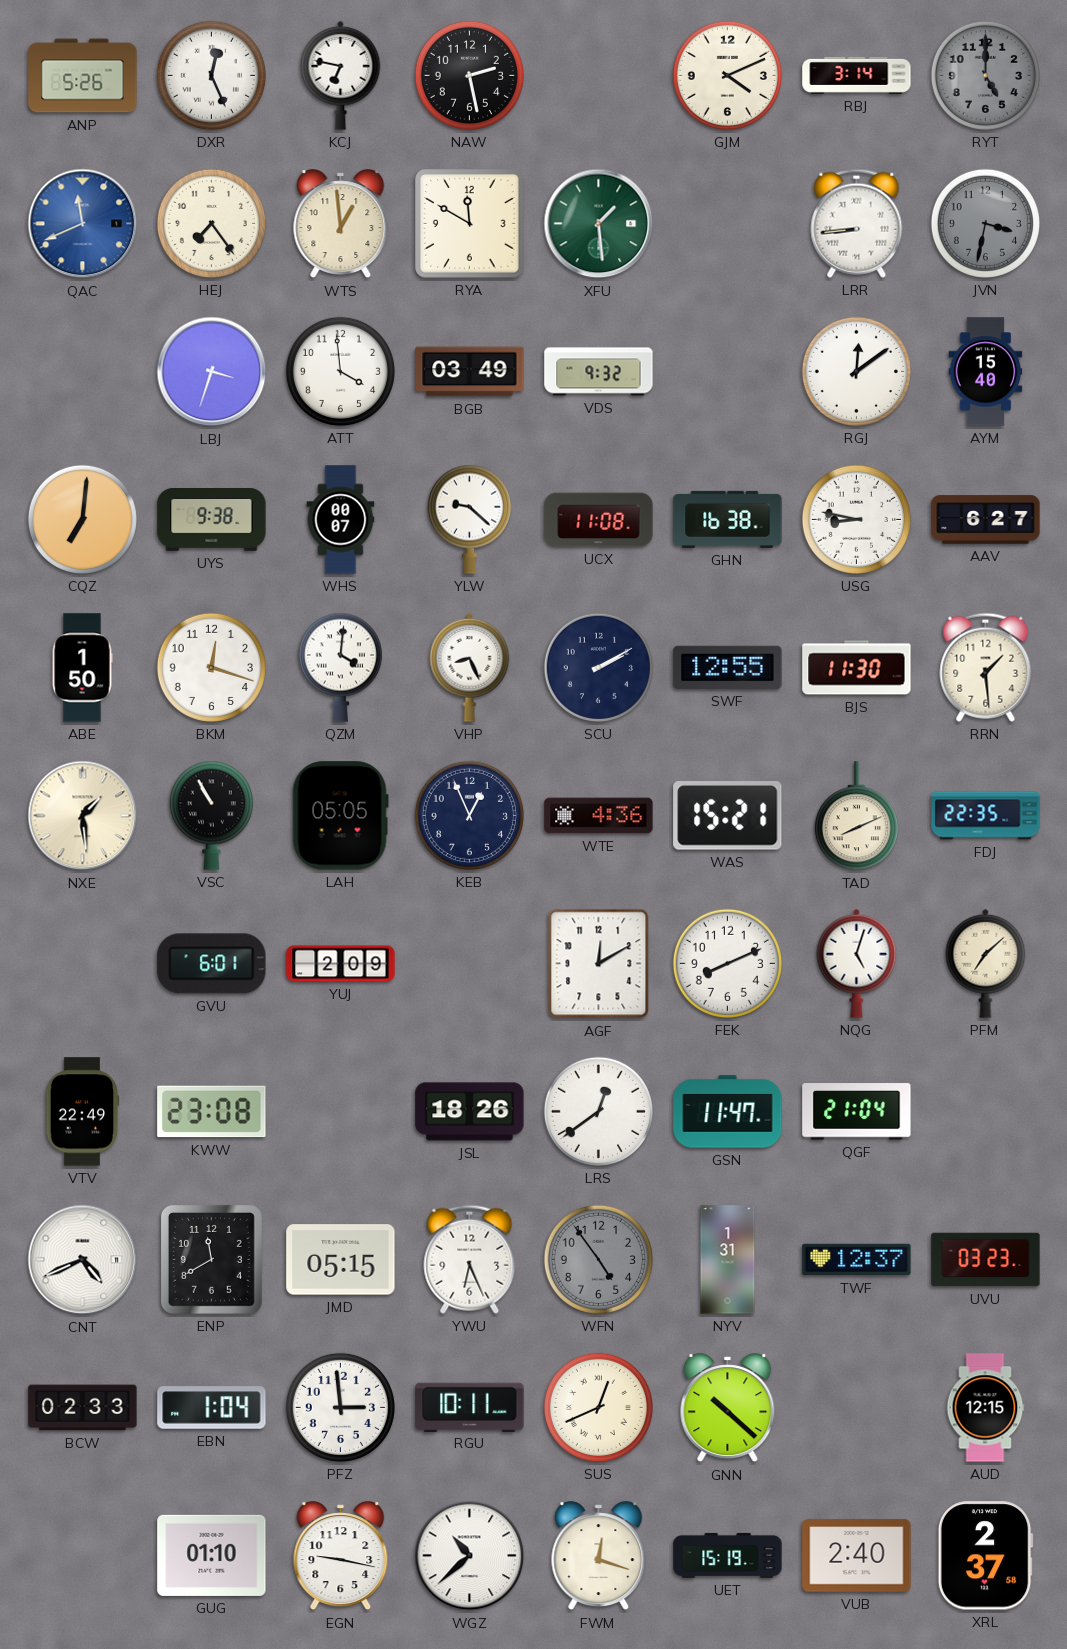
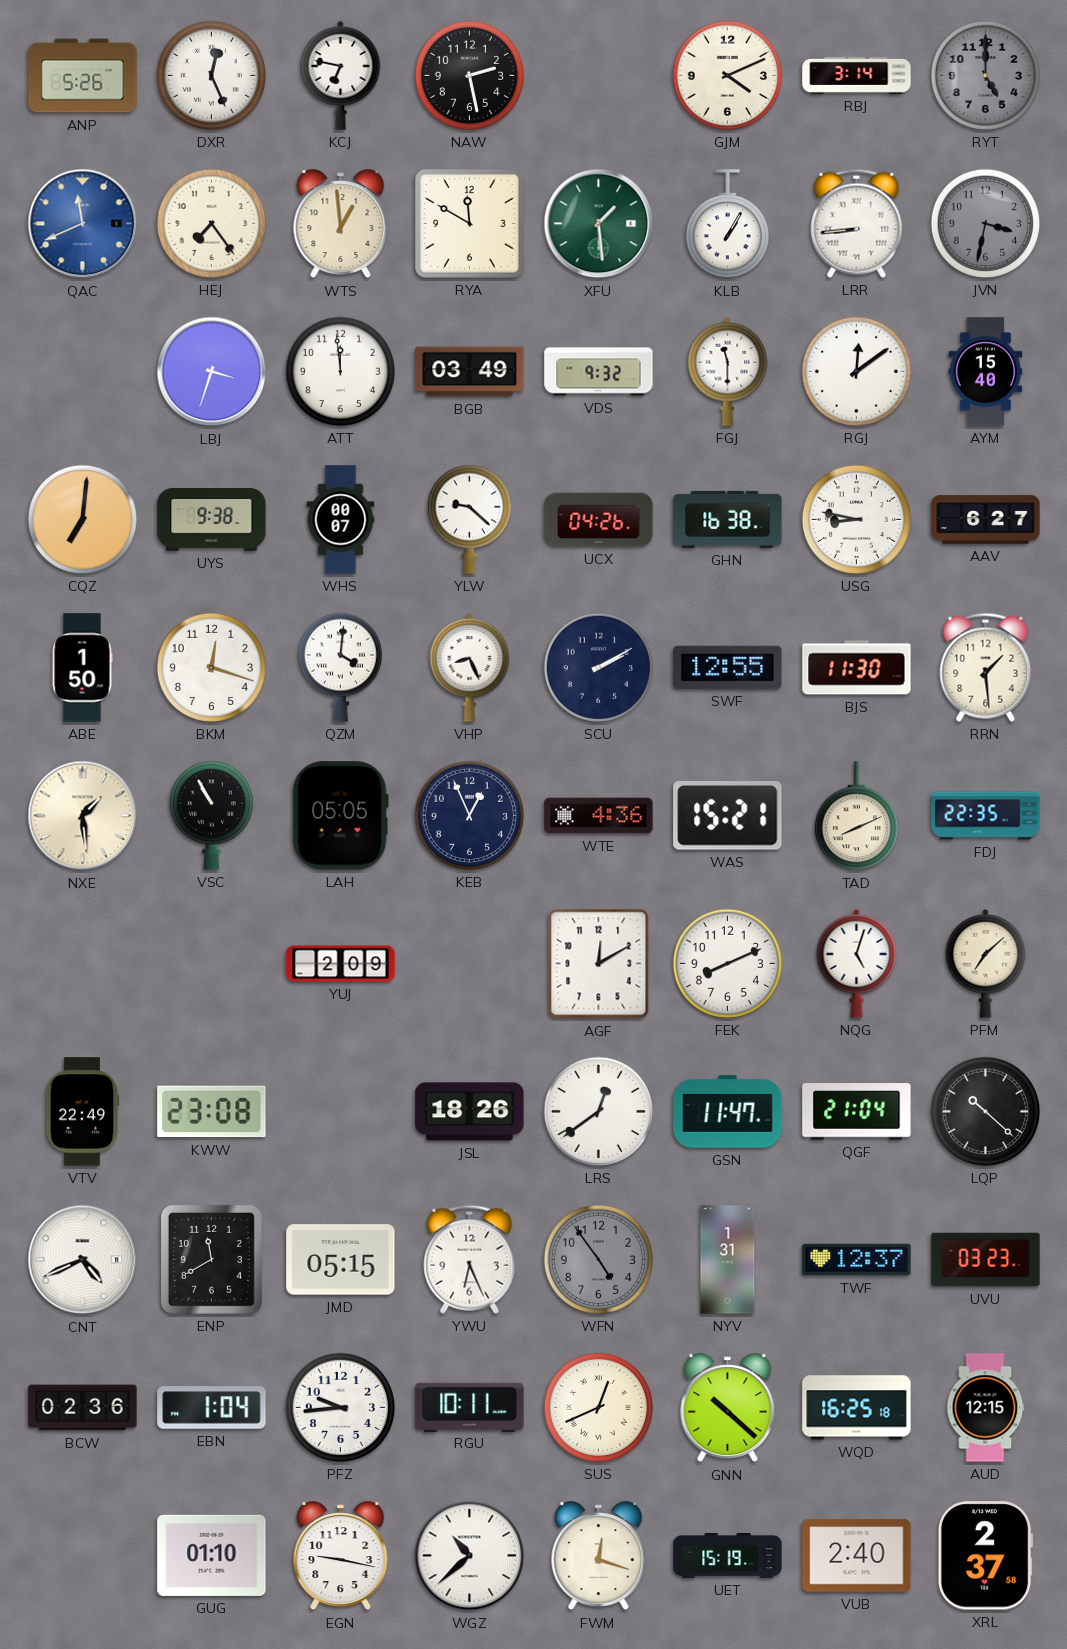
KLB: none -> 1:05 (727, 224)
ATT: 3:59 -> 11:59 (340, 371)
FGJ: none -> 11:30 (728, 371)
UCX: 11:08 -> 04:26 (599, 520)
GVU: 6:01 -> none (212, 964)
LQP: none -> 10:22 (985, 1111)
BCW: 02:33 -> 02:36 (83, 1408)
PFZ: 2:59 -> 9:44 (340, 1407)
WQD: none -> 16:25 (857, 1408)
